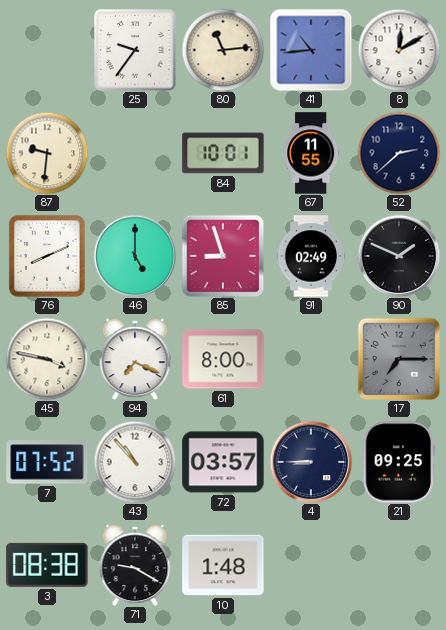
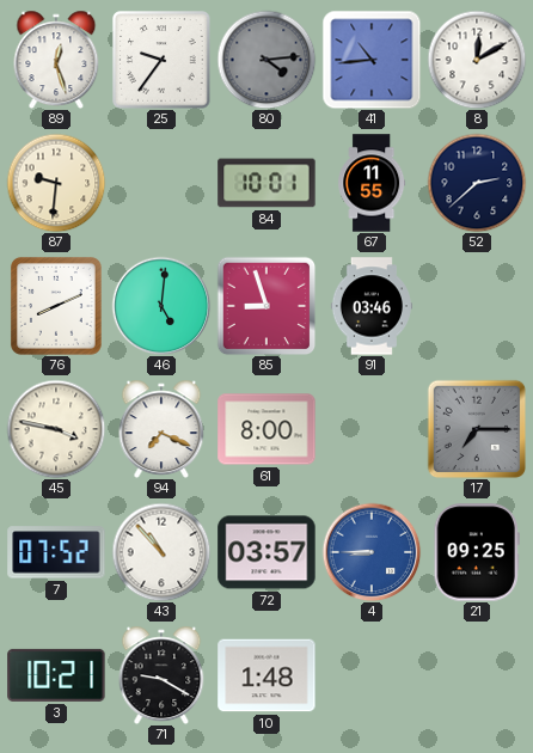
89: none -> 12:27 (56, 60)
80: 11:14 -> 4:14 (266, 60)
80 dial: cream -> grey (266, 60)
46: 5:00 -> 5:01 (161, 306)
91: 02:49 -> 03:46 (372, 306)
90: 1:49 -> none (399, 256)
4 dial: navy -> blue (372, 552)
3: 08:38 -> 10:21 (56, 675)
